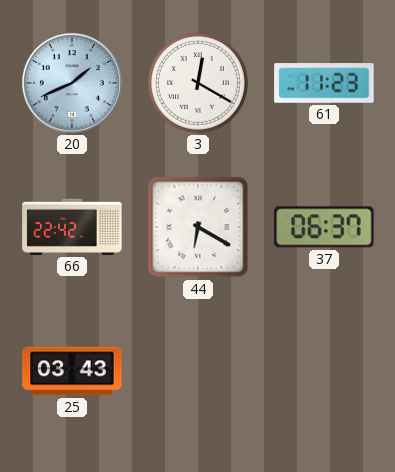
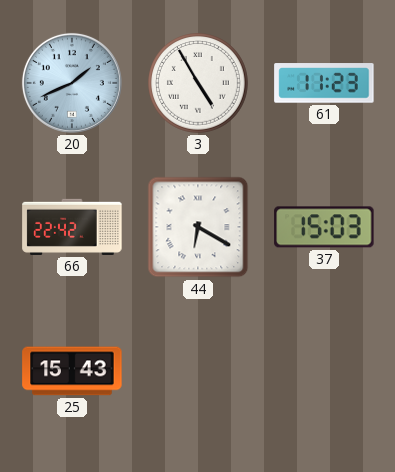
3: 12:20 -> 4:55 (198, 83)
37: 06:37 -> 15:03 (324, 227)
25: 03:43 -> 15:43 (72, 371)
